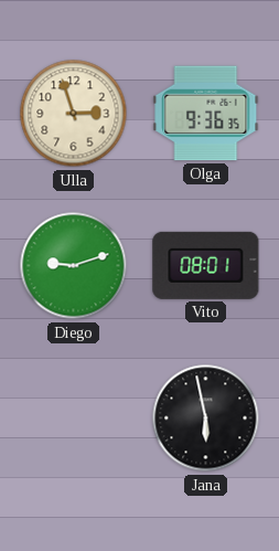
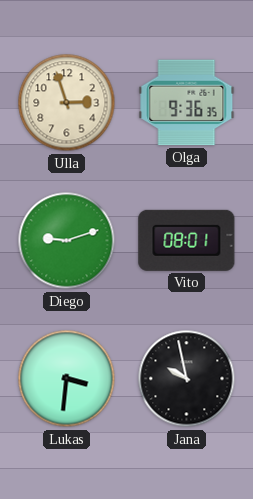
Lukas: none -> 3:31 (67, 379)
Jana: 5:58 -> 9:58 (187, 379)
